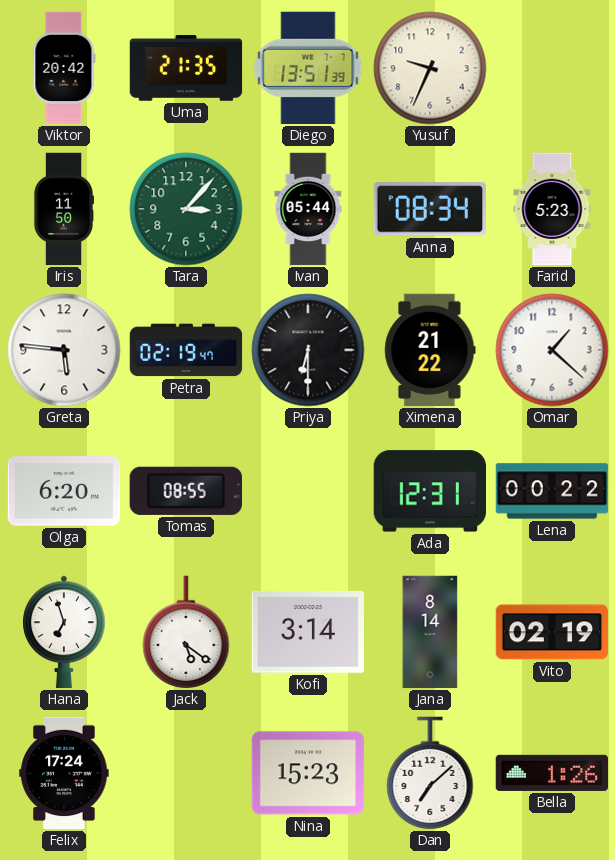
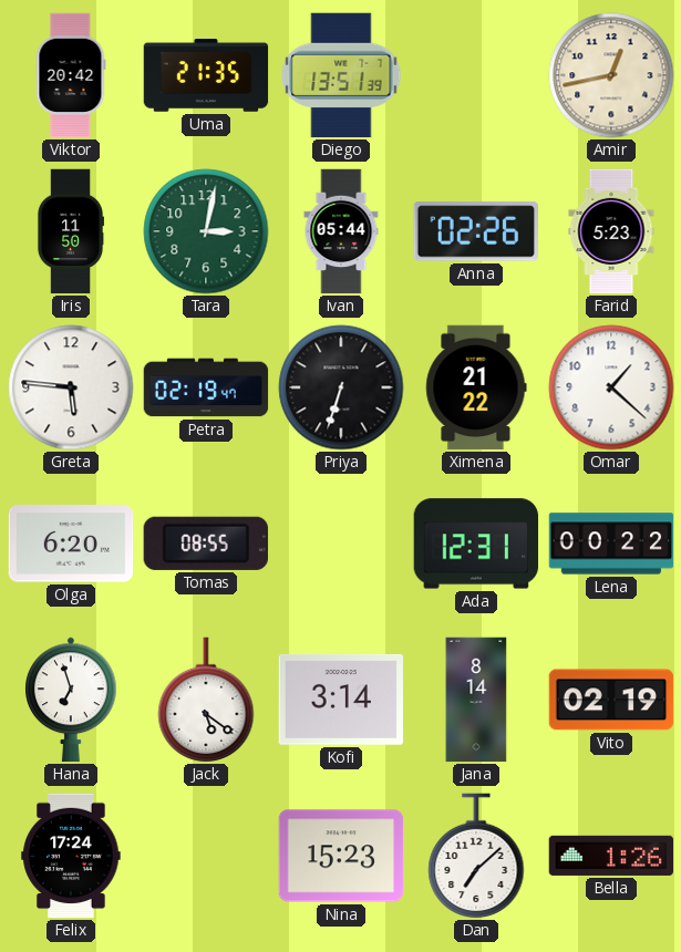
Yusuf: 9:34 -> none (430, 68)
Amir: none -> 12:43 (611, 75)
Tara: 3:07 -> 3:02 (206, 231)
Anna: 08:34 -> 02:26 (475, 231)
Priya: 6:30 -> 6:33 (341, 387)
